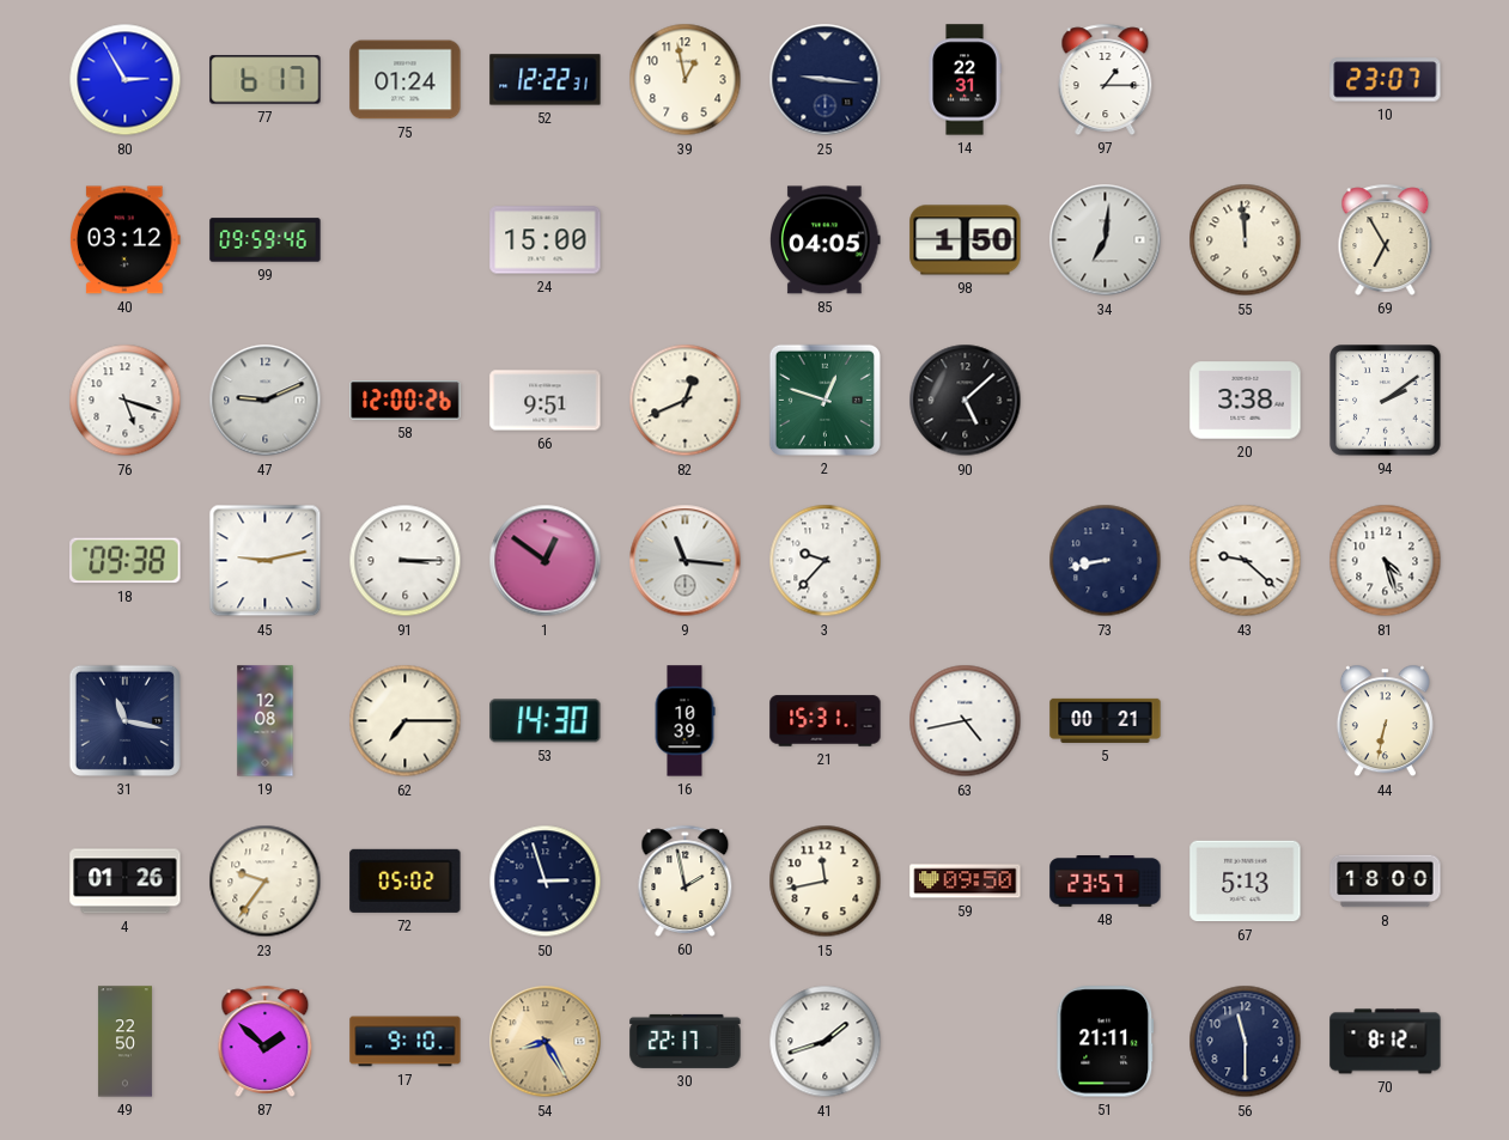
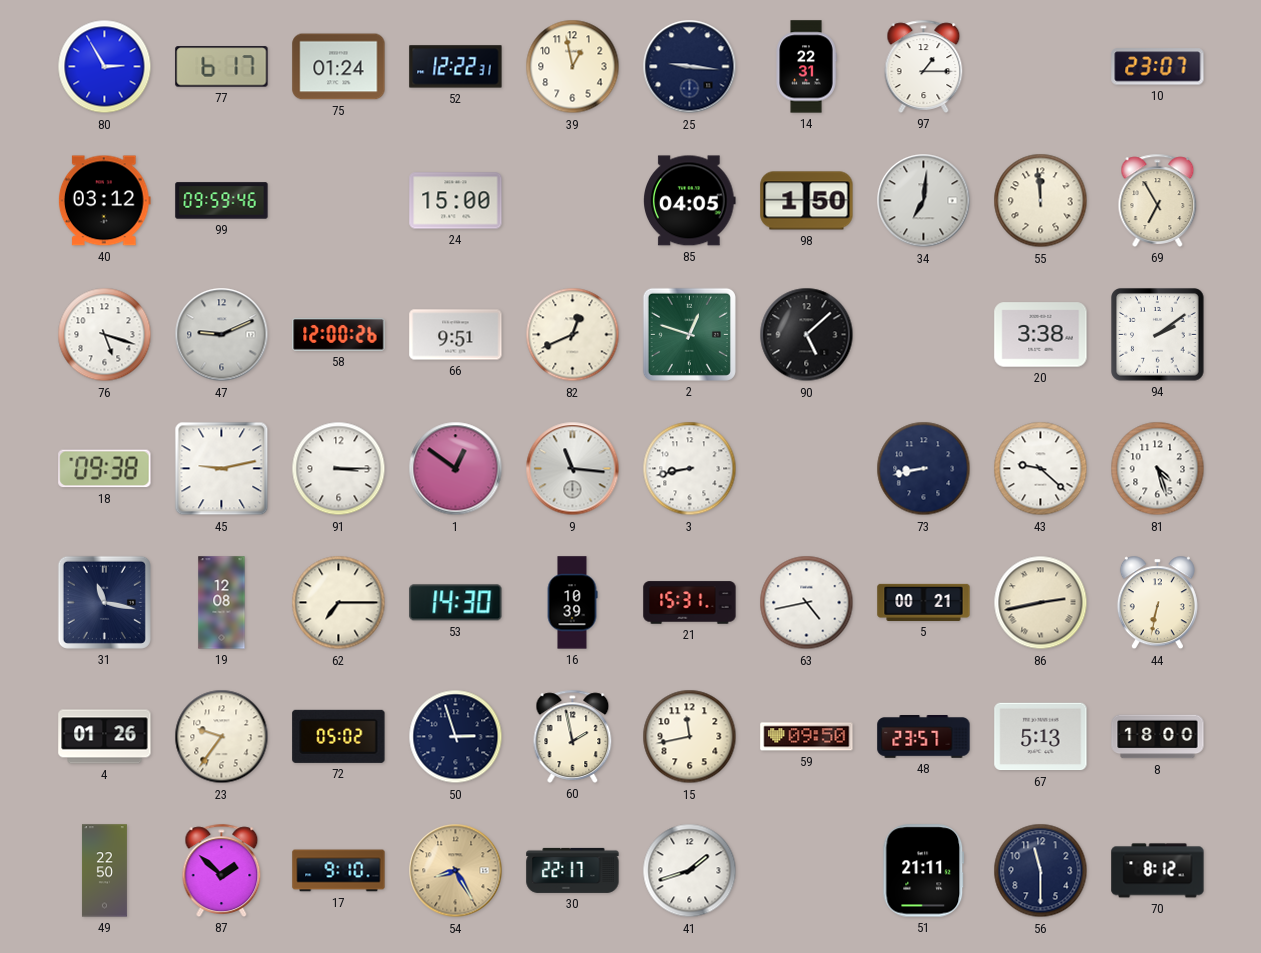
3: 9:37 -> 8:43 (690, 469)
86: none -> 2:43 (1041, 603)
